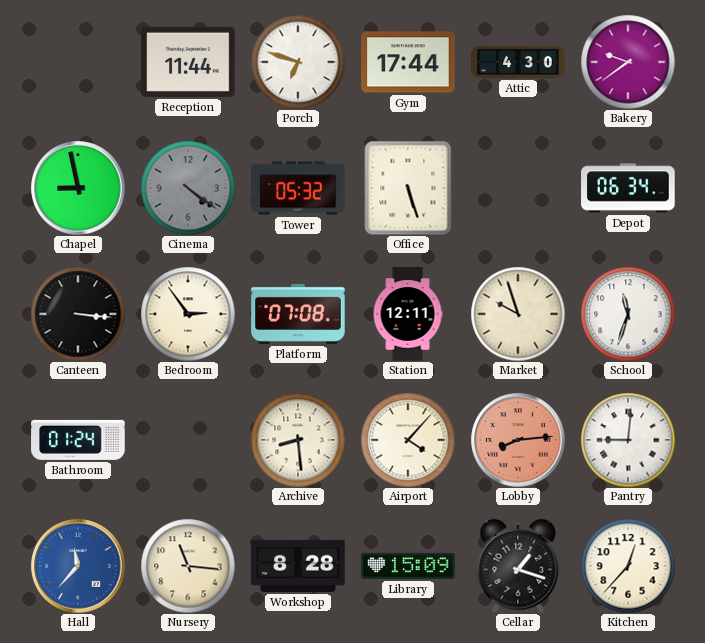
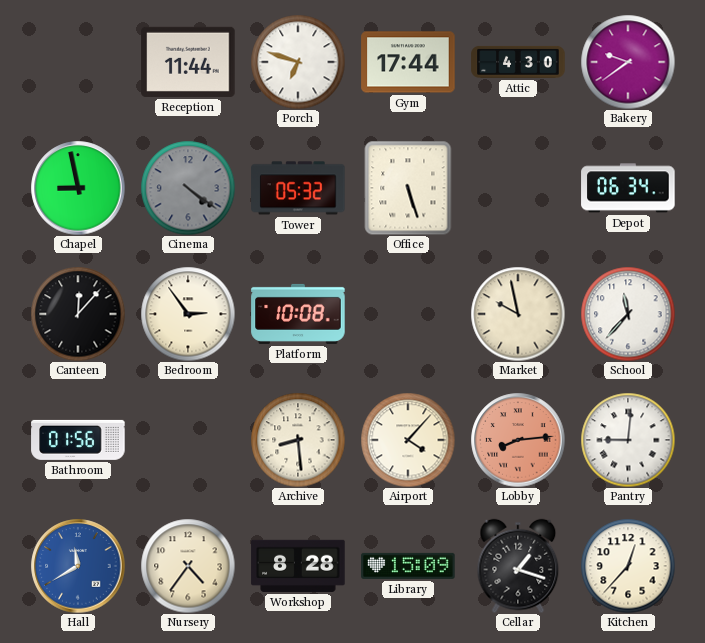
Canteen: 3:16 -> 12:07 (78, 314)
Platform: 07:08 -> 10:08 (298, 314)
Station: 12:11 -> none (408, 314)
Market: 9:57 -> 9:58 (518, 314)
School: 11:33 -> 11:37 (628, 314)
Bathroom: 01:24 -> 01:56 (78, 440)
Hall: 11:37 -> 11:40 (78, 566)
Nursery: 11:16 -> 4:36 (188, 566)
